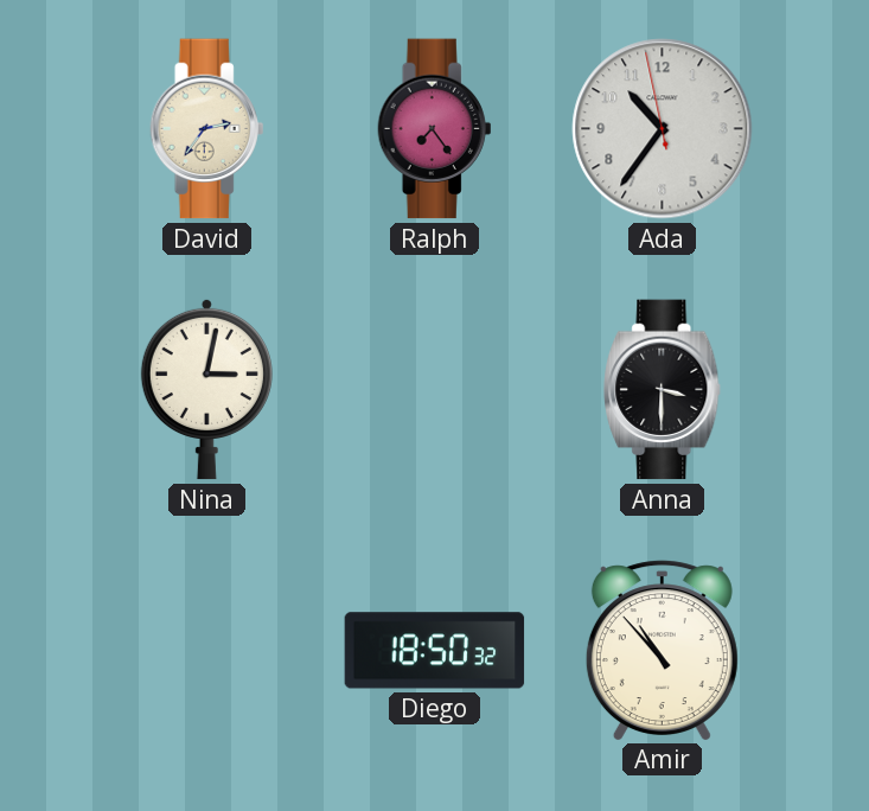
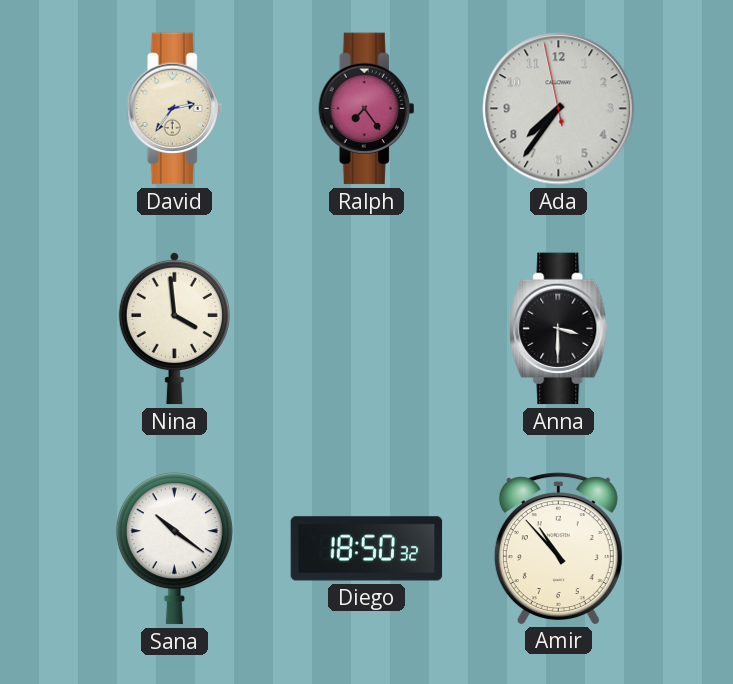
Ada: 10:35 -> 7:35 (559, 109)
Nina: 3:02 -> 3:59 (174, 328)
Sana: none -> 10:21 (174, 549)
